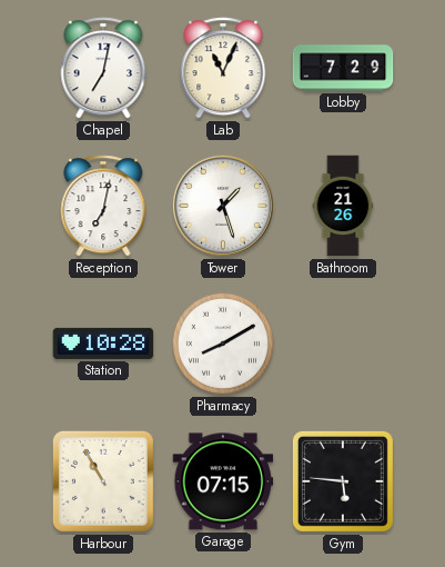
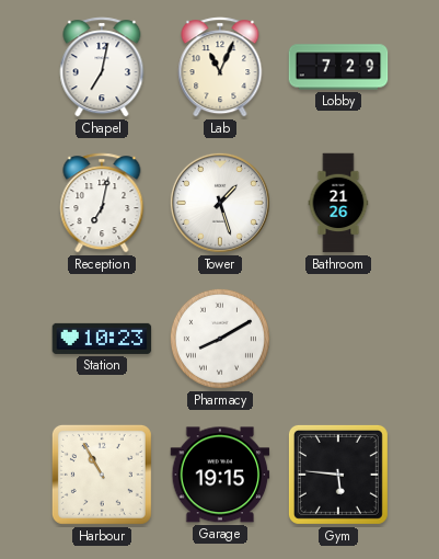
Station: 10:28 -> 10:23 (102, 339)
Garage: 07:15 -> 19:15 (220, 475)
